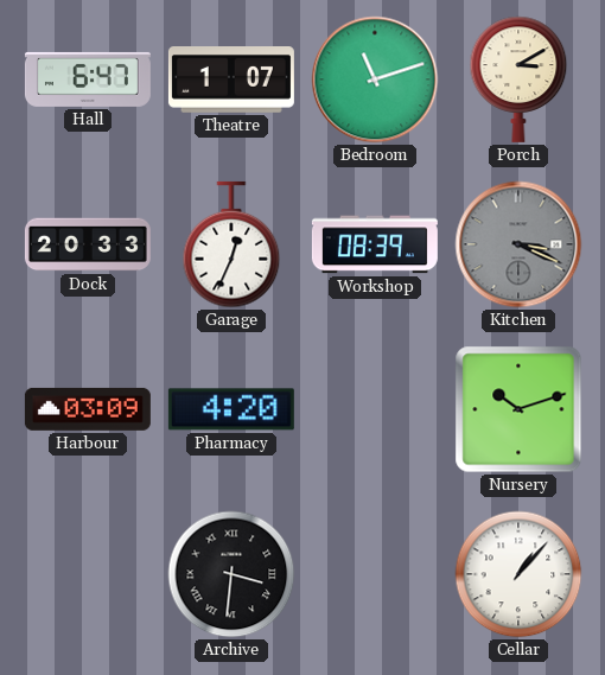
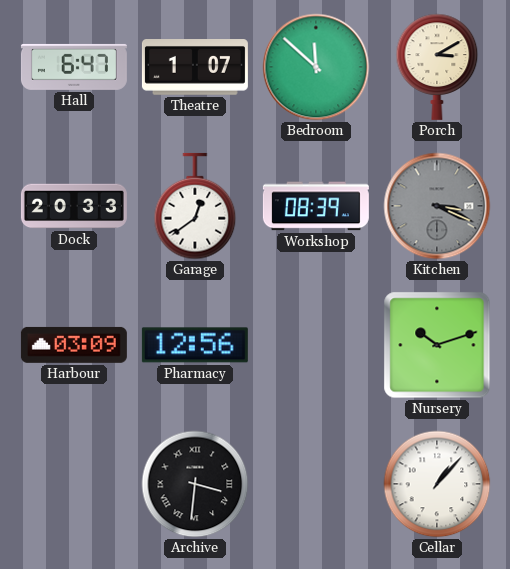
Bedroom: 11:12 -> 11:52 (316, 67)
Garage: 12:34 -> 12:39 (195, 206)
Pharmacy: 4:20 -> 12:56 (195, 345)
